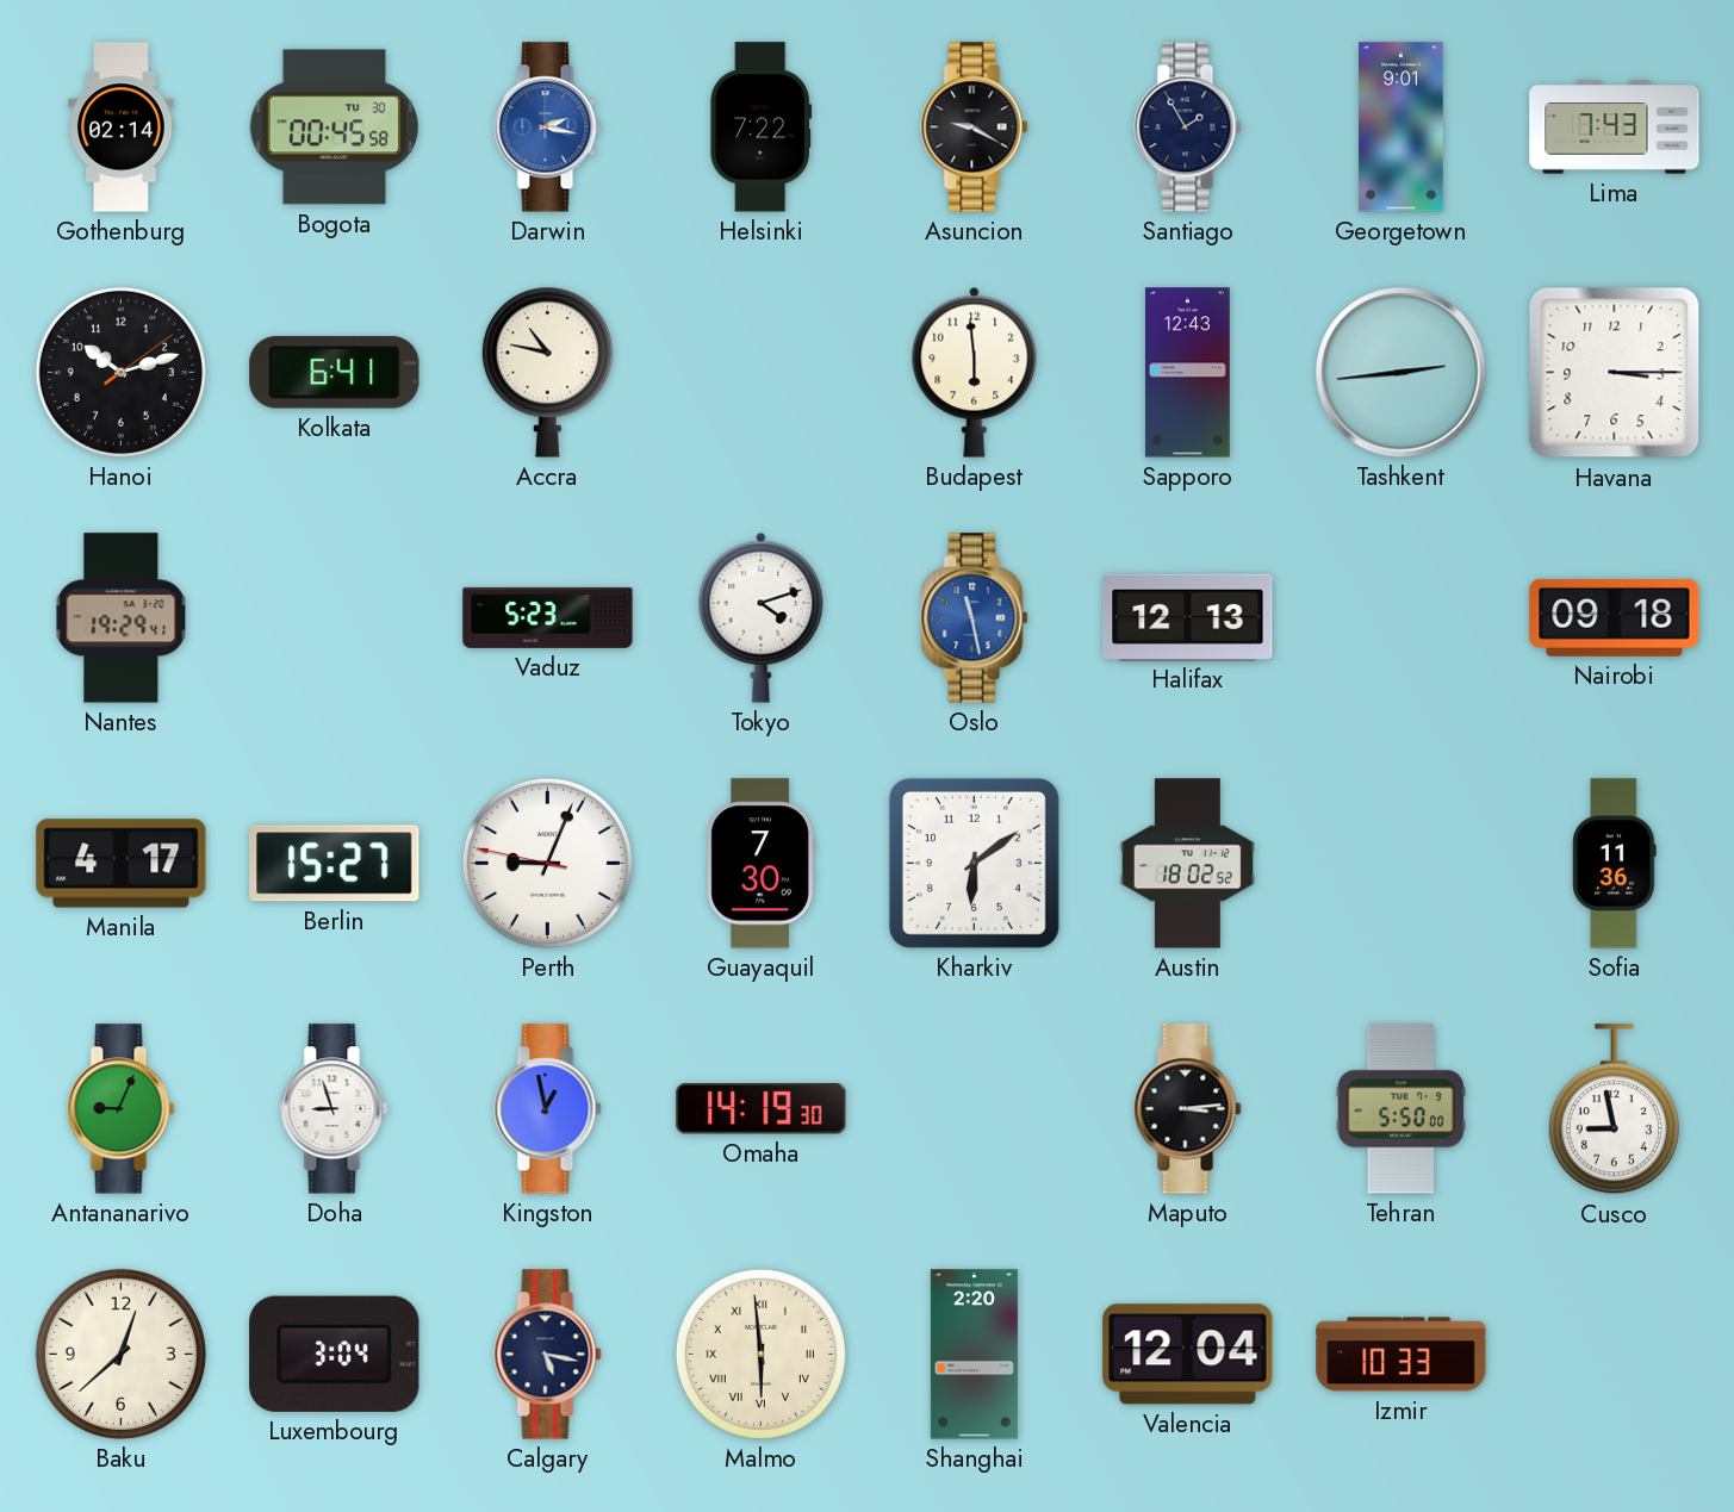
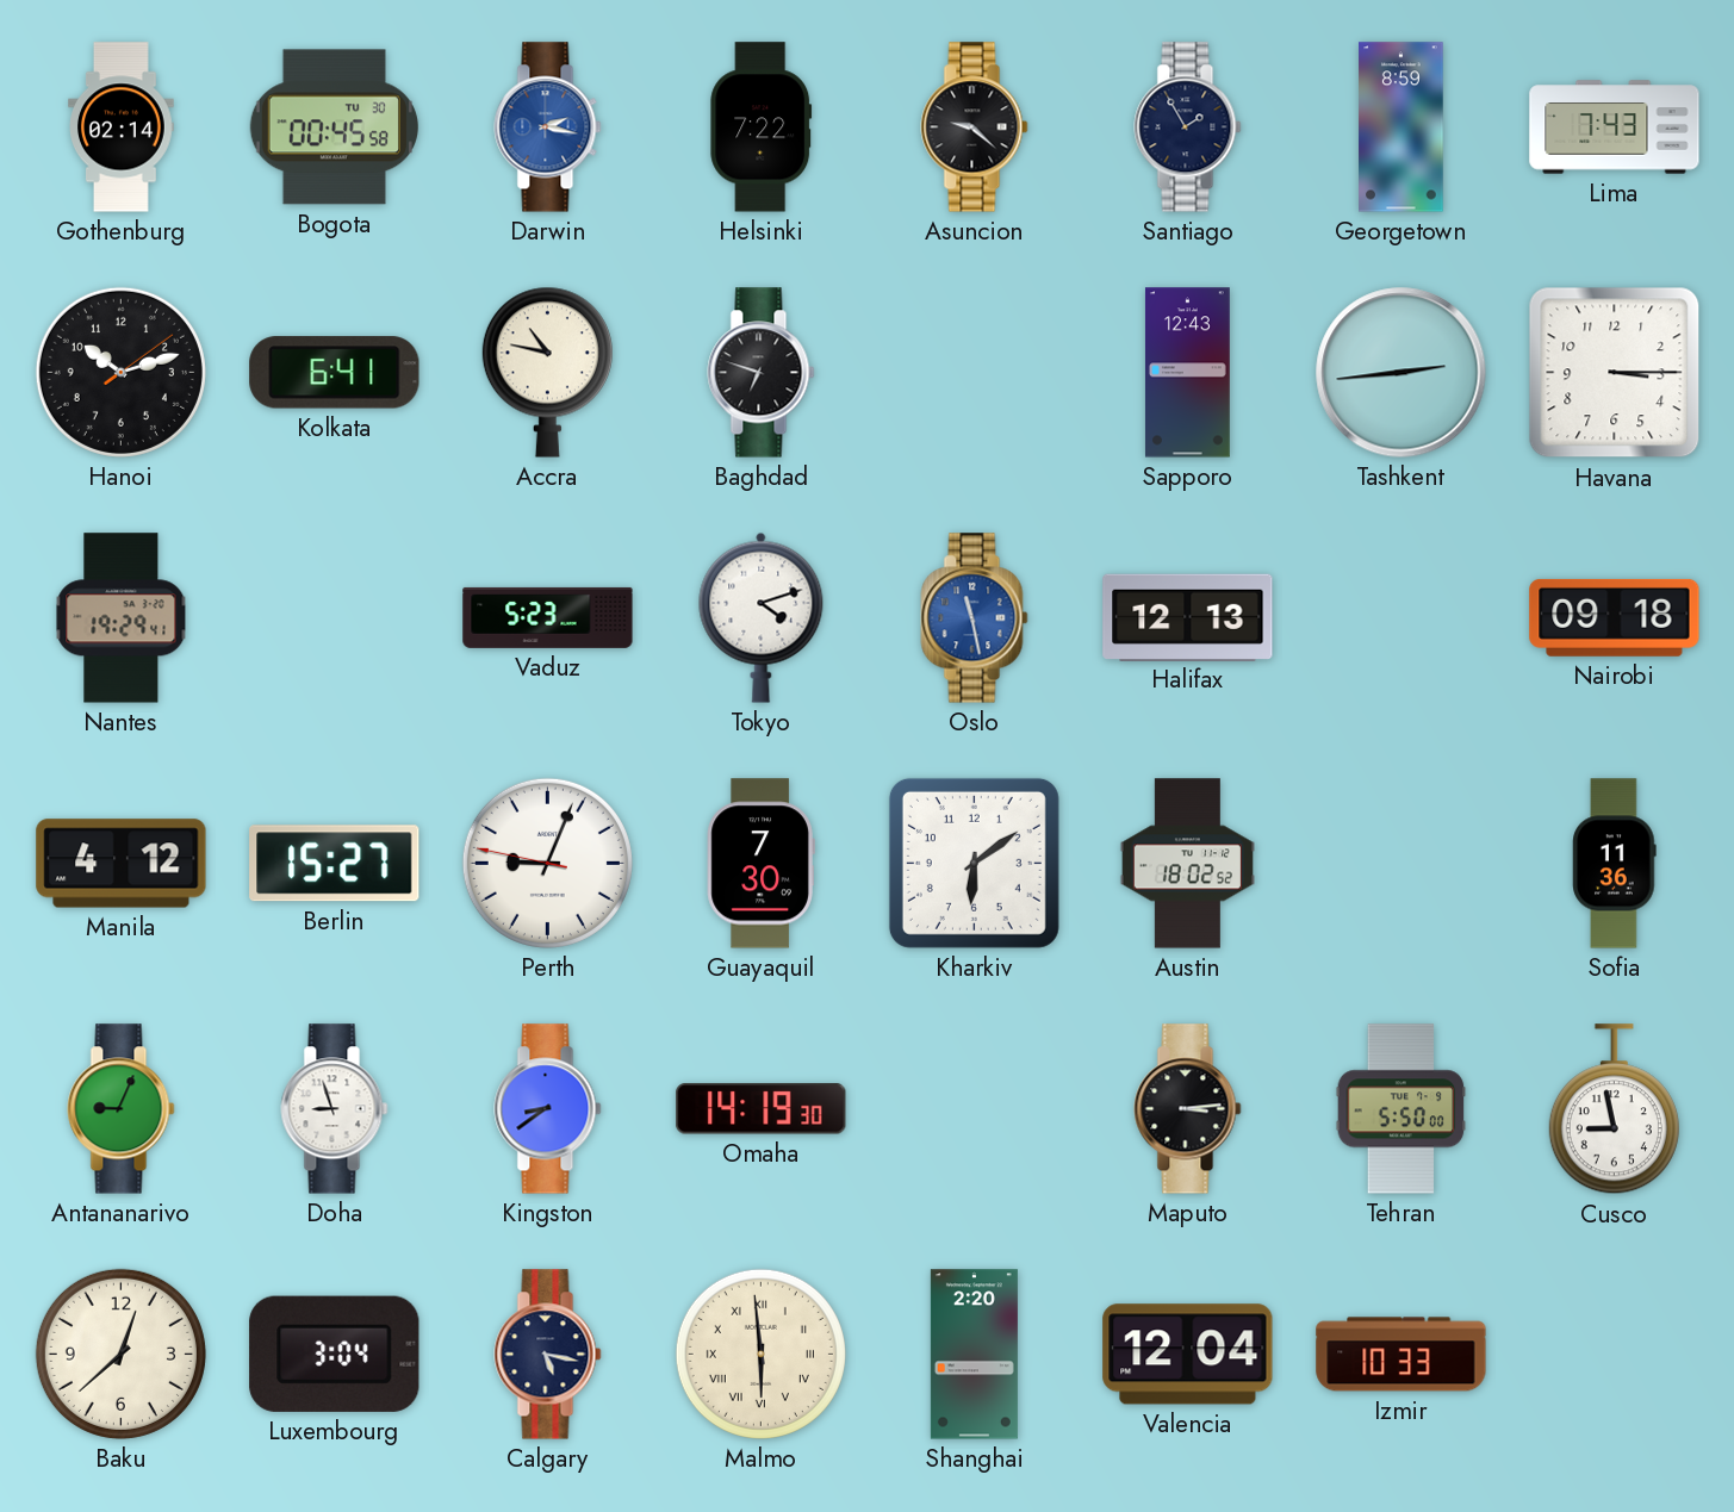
Asuncion: 9:20 -> 9:22 (975, 127)
Georgetown: 9:01 -> 8:59 (1402, 127)
Baghdad: none -> 6:48 (762, 373)
Budapest: 5:59 -> none (975, 372)
Manila: 4:17 -> 4:12 (122, 864)
Kingston: 12:58 -> 8:39 (548, 1109)
